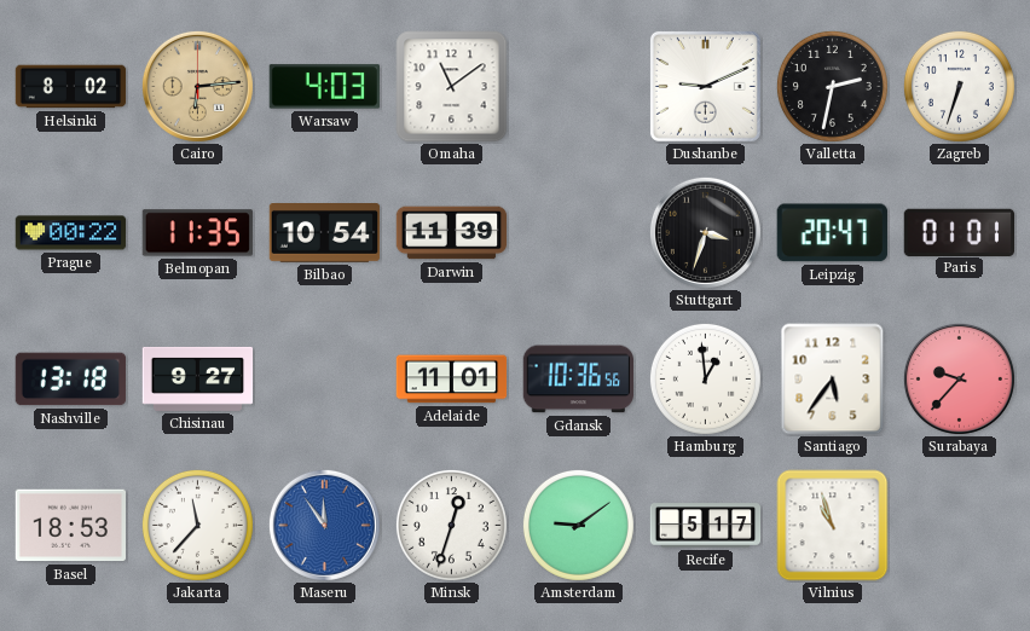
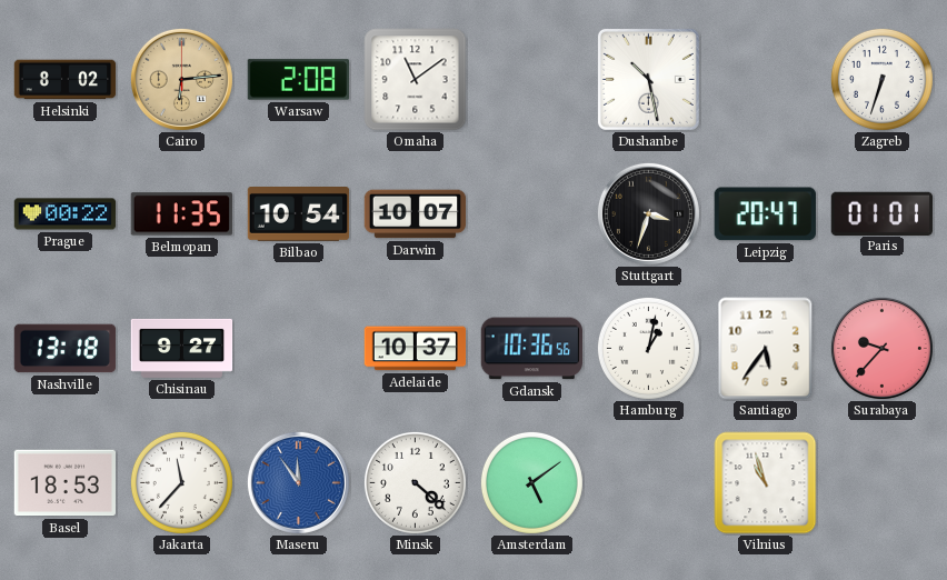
Warsaw: 4:03 -> 2:08 (298, 80)
Dushanbe: 9:11 -> 10:28 (648, 79)
Valletta: 2:32 -> none (832, 86)
Darwin: 11:39 -> 10:07 (416, 214)
Adelaide: 11:01 -> 10:37 (416, 349)
Hamburg: 12:59 -> 1:02 (648, 348)
Minsk: 12:33 -> 4:22 (415, 482)
Amsterdam: 9:09 -> 5:09 (531, 482)
Recife: 5:17 -> none (706, 526)
